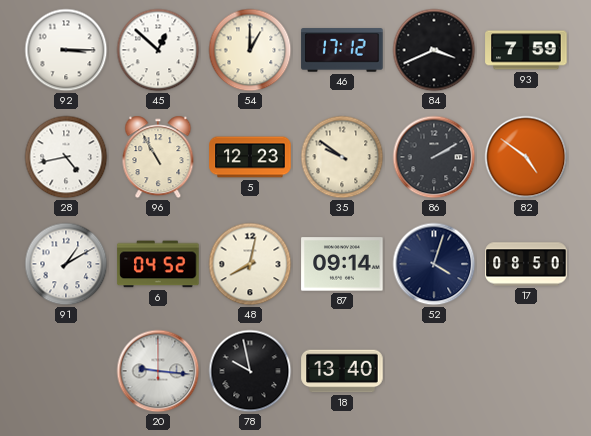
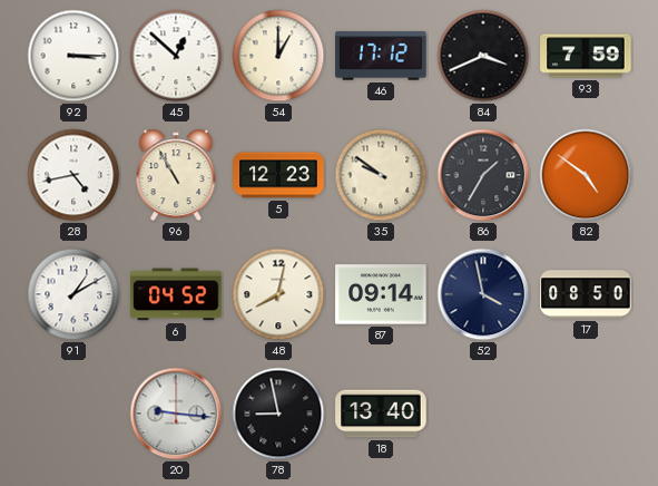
86: 2:10 -> 1:35 (483, 175)
52: 4:03 -> 3:58 (483, 294)
78: 9:58 -> 8:58 (278, 414)
